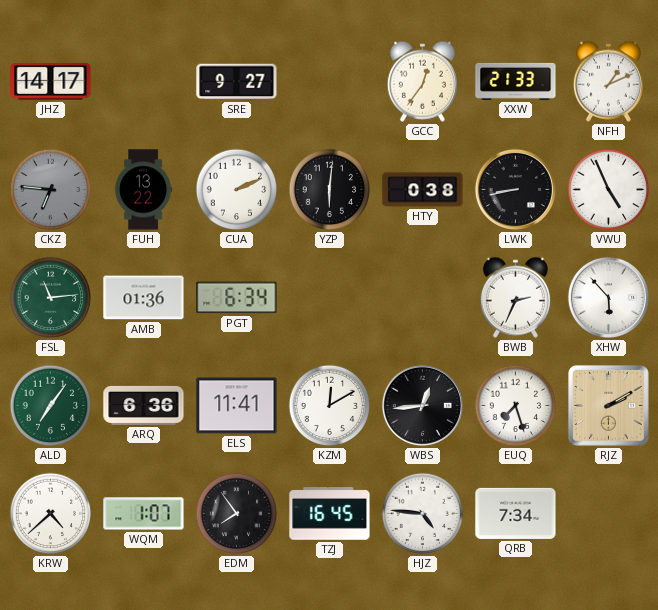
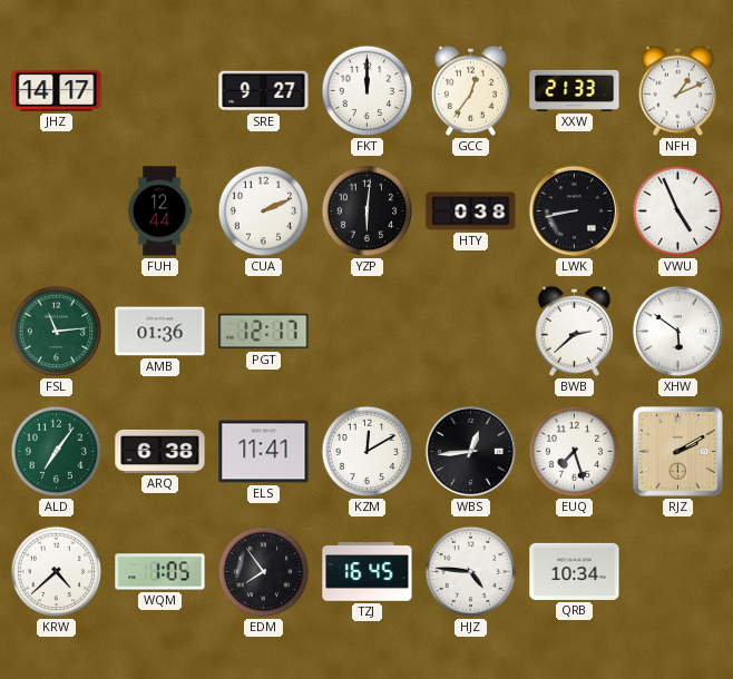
FKT: none -> 12:00 (368, 91)
CKZ: 6:46 -> none (51, 190)
FUH: 13:22 -> 12:44 (160, 211)
PGT: 6:34 -> 12:17 (264, 332)
BWB: 2:34 -> 2:38 (574, 331)
XHW: 5:53 -> 5:51 (677, 331)
ARQ: 6:36 -> 6:38 (160, 451)
WQM: 1:07 -> 1:05 (160, 572)
QRB: 7:34 -> 10:34 (575, 571)
